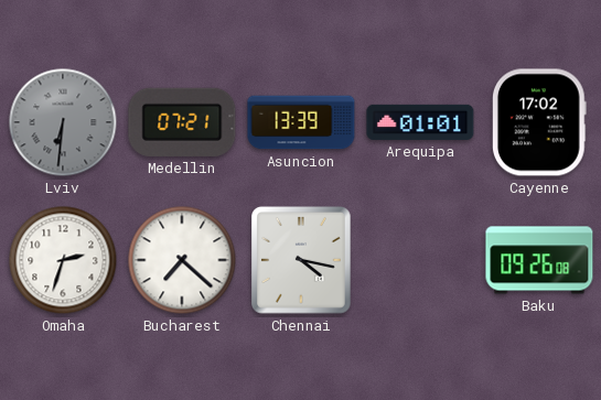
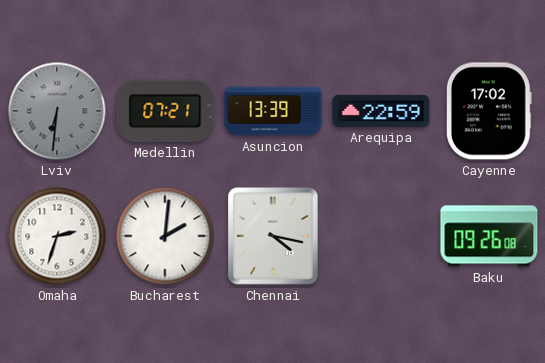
Arequipa: 01:01 -> 22:59 (381, 111)
Bucharest: 7:22 -> 2:01 (165, 236)
